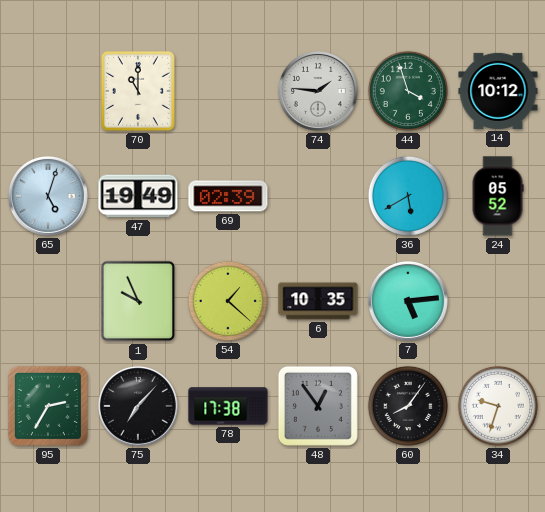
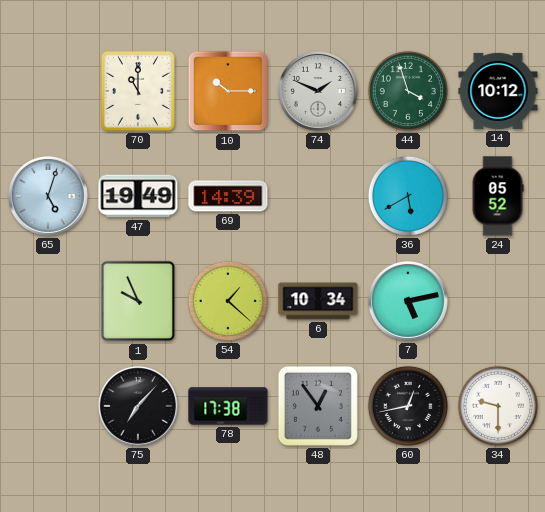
10: none -> 10:15 (228, 91)
74: 1:46 -> 1:49 (318, 91)
69: 02:39 -> 14:39 (228, 196)
6: 10:35 -> 10:34 (318, 301)
7: 5:14 -> 5:13 (408, 301)
95: 2:35 -> none (48, 406)
60: 8:06 -> 12:43 (408, 406)
34: 9:33 -> 9:30 (498, 406)
